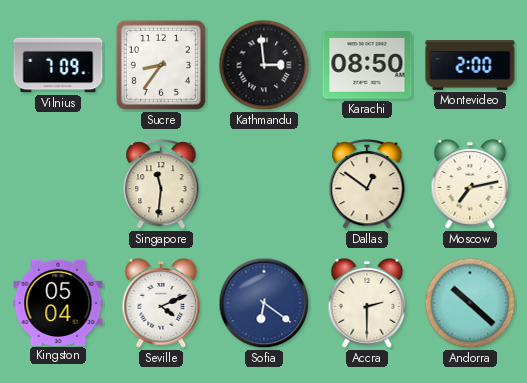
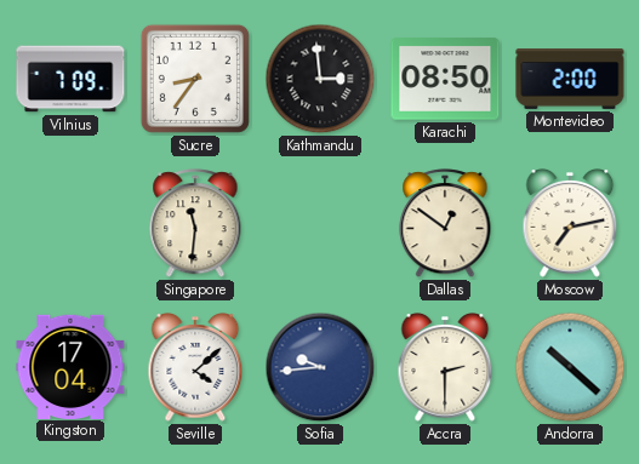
Kingston: 05:04 -> 17:04 (70, 366)
Seville: 4:11 -> 4:08 (195, 367)
Sofia: 6:21 -> 9:44 (320, 367)
